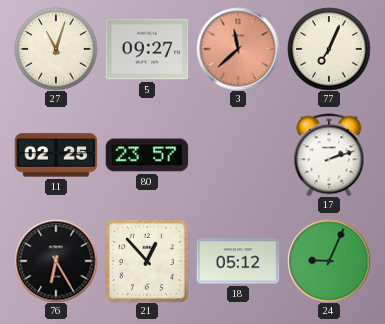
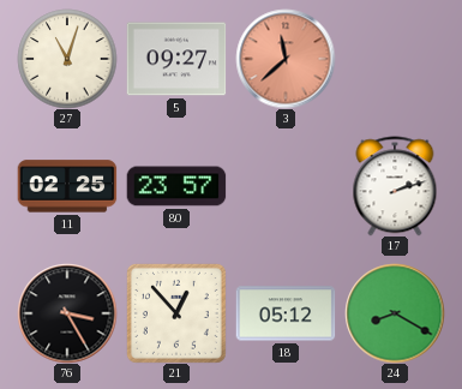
77: 7:04 -> none (329, 49)
76: 6:25 -> 3:25 (67, 313)
24: 9:04 -> 8:20 (395, 313)
